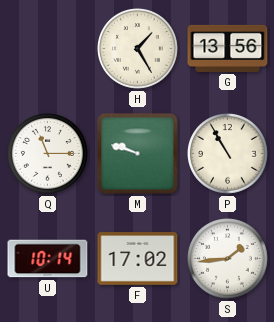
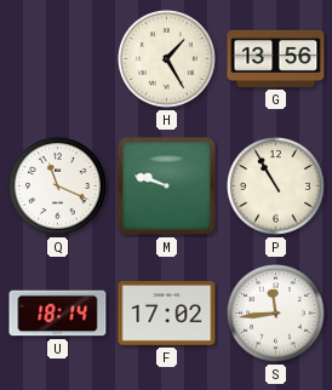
Q: 11:15 -> 11:19 (58, 187)
U: 10:14 -> 18:14 (58, 314)
S: 1:44 -> 11:44 (276, 314)
